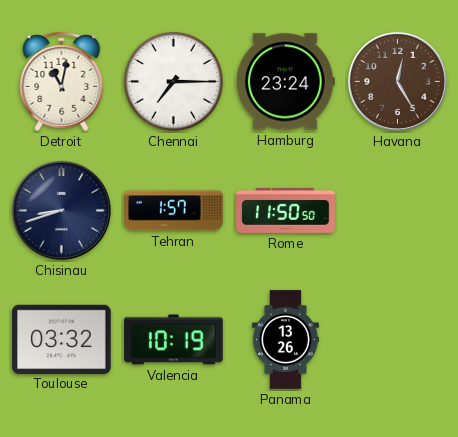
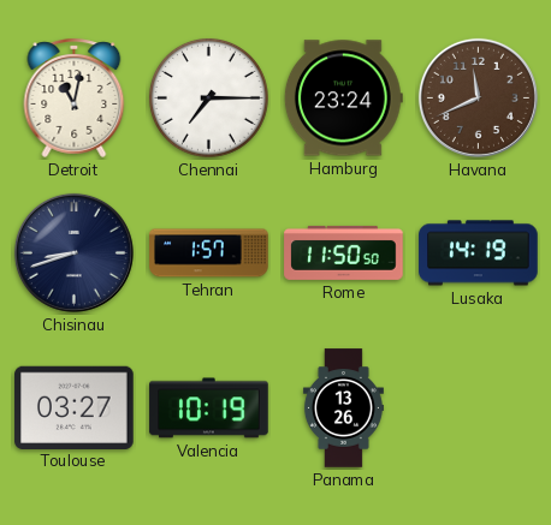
Havana: 12:25 -> 11:41 (478, 97)
Lusaka: none -> 14:19 (479, 253)
Toulouse: 03:32 -> 03:27 (75, 407)
